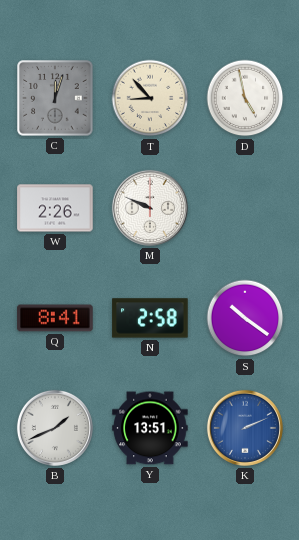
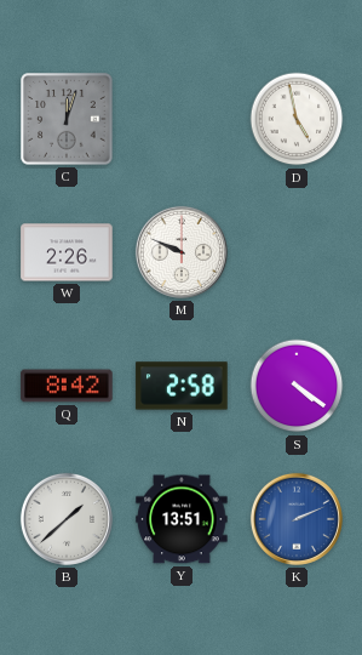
T: 8:53 -> none (150, 98)
Q: 8:41 -> 8:42 (67, 386)
S: 10:21 -> 4:21 (297, 386)
B: 1:41 -> 1:38 (67, 519)
